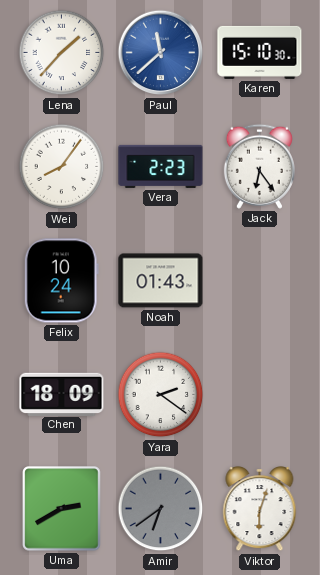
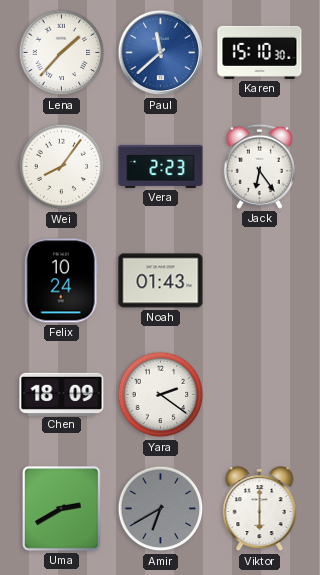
Amir: 6:39 -> 6:40 (161, 509)
Viktor: 6:03 -> 6:00 (260, 510)
